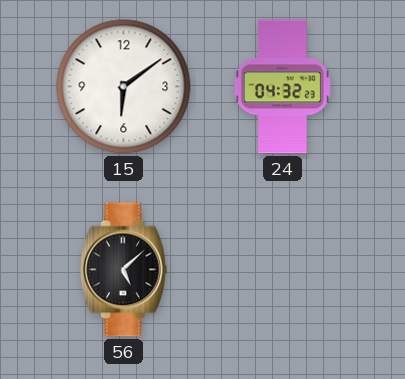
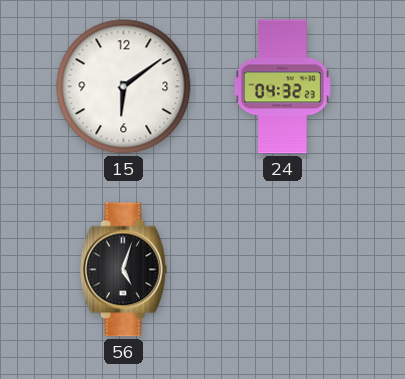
56: 5:08 -> 5:03 (123, 270)
